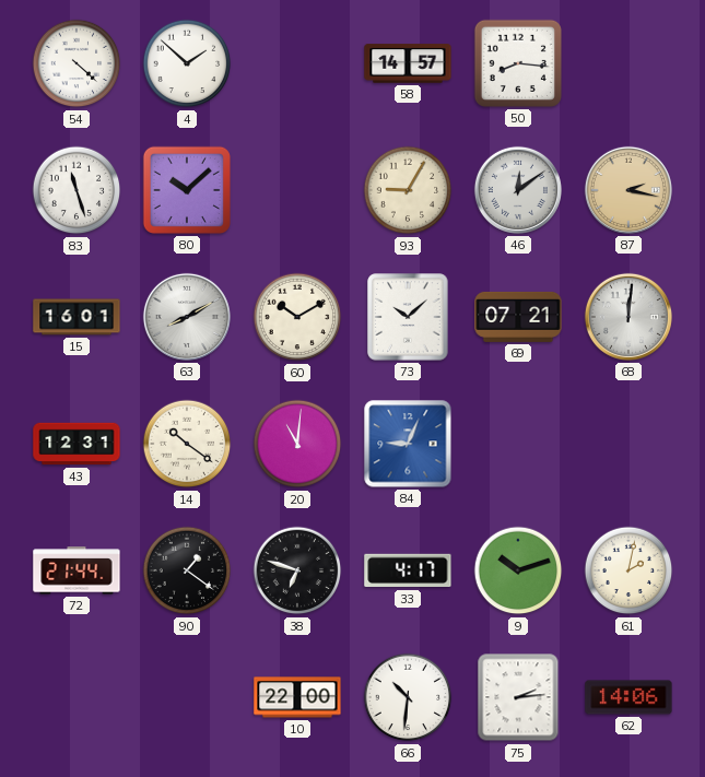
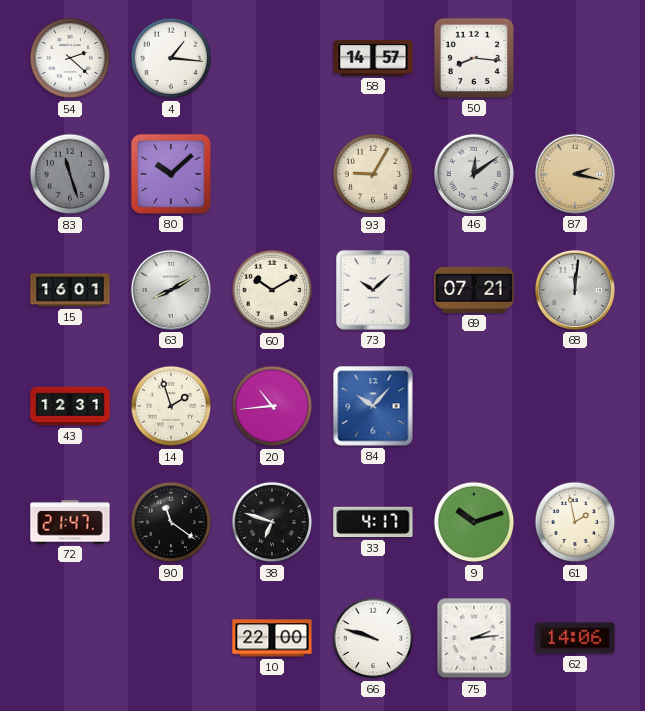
54: 4:22 -> 2:22 (70, 58)
4: 1:52 -> 1:16 (171, 58)
83 dial: white -> grey (70, 174)
14: 10:21 -> 1:57 (171, 406)
20: 11:01 -> 10:44 (272, 406)
84: 9:04 -> 10:07 (373, 406)
72: 21:44 -> 21:47 (70, 522)
90: 1:21 -> 11:21 (171, 522)
61: 2:02 -> 1:58 (575, 522)
66: 10:31 -> 9:48 (373, 638)
